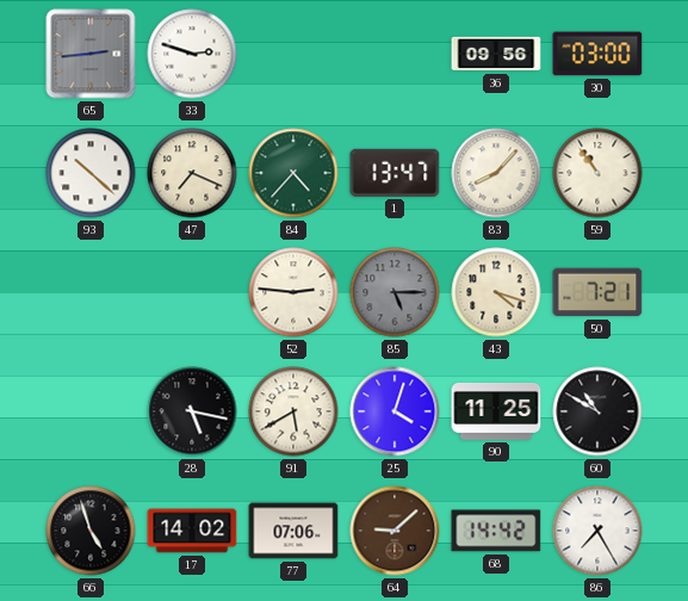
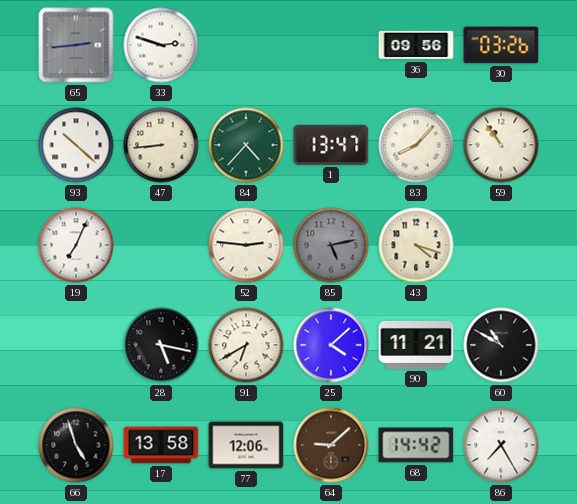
30: 03:00 -> 03:26 (501, 45)
47: 7:19 -> 8:44 (161, 145)
19: none -> 7:04 (76, 245)
85: 5:15 -> 5:13 (331, 245)
50: 7:21 -> none (597, 292)
91: 5:40 -> 6:40 (246, 345)
25: 4:03 -> 4:08 (331, 345)
90: 11:25 -> 11:21 (416, 345)
17: 14:02 -> 13:58 (161, 445)
77: 07:06 -> 12:06 (246, 445)
